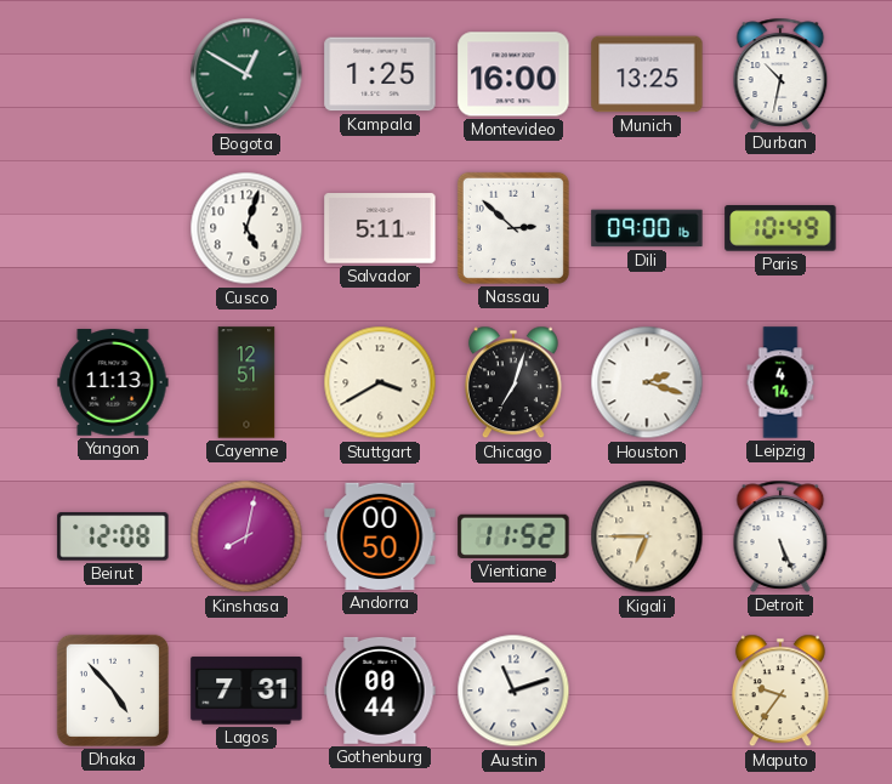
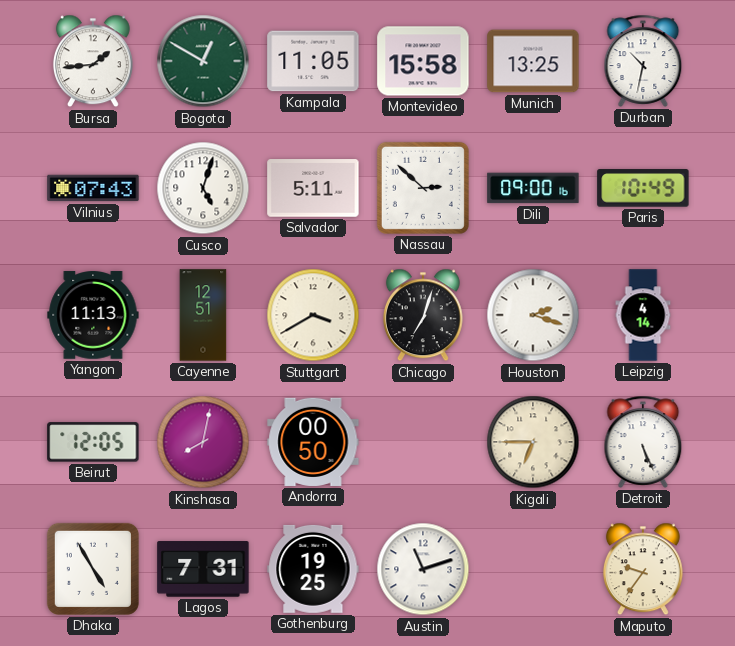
Bursa: none -> 1:44 (93, 61)
Kampala: 1:25 -> 11:05 (313, 61)
Montevideo: 16:00 -> 15:58 (423, 61)
Vilnius: none -> 07:43 (93, 188)
Beirut: 12:08 -> 12:05 (93, 442)
Vientiane: 11:52 -> none (513, 536)
Dhaka: 4:53 -> 4:55 (93, 569)
Gothenburg: 00:44 -> 19:25 (313, 569)
